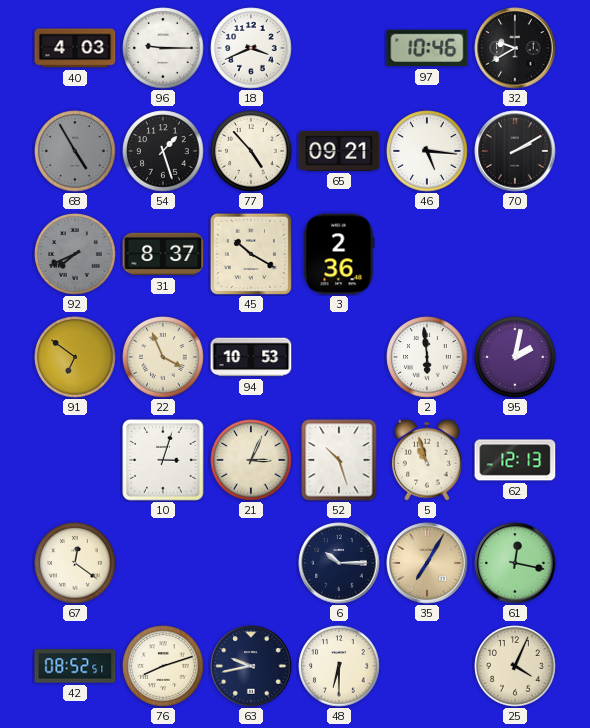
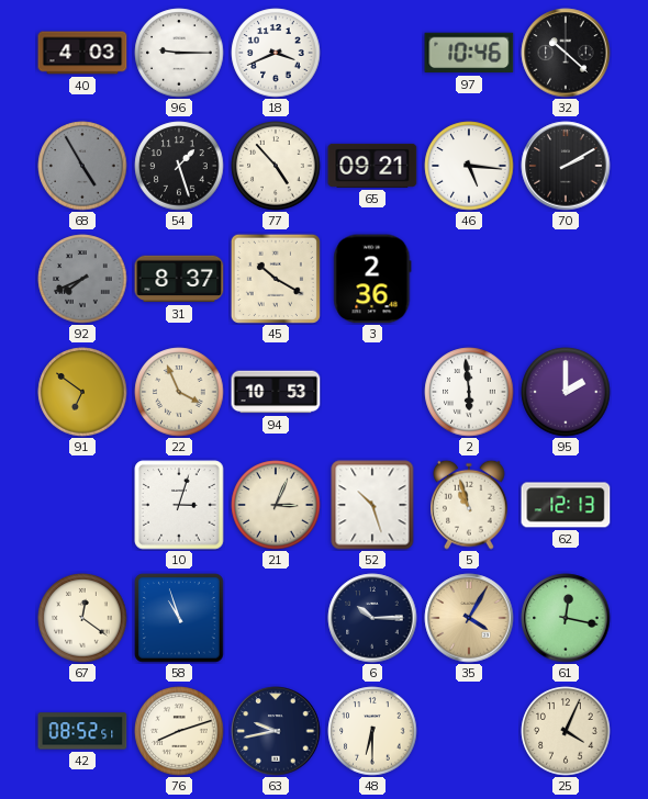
32: 9:40 -> 10:22 (566, 53)
95: 2:02 -> 2:00 (566, 392)
58: none -> 10:57 (179, 618)
35: 7:05 -> 4:05 (469, 618)
